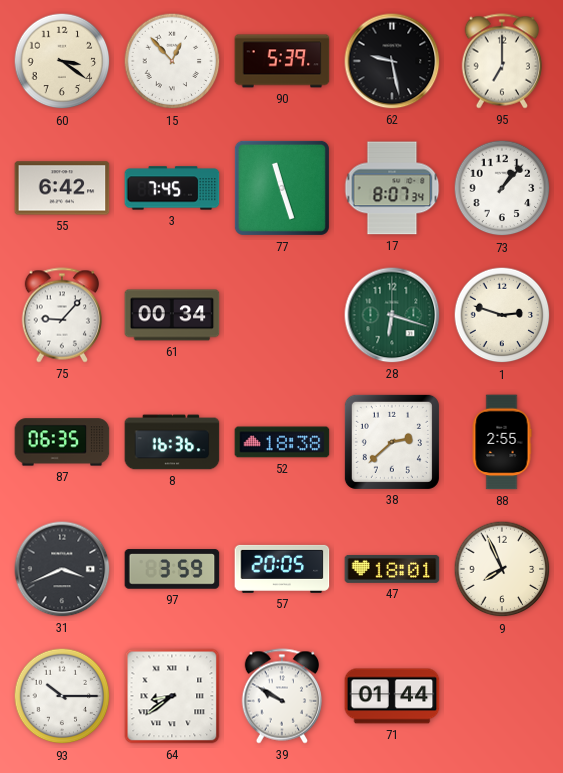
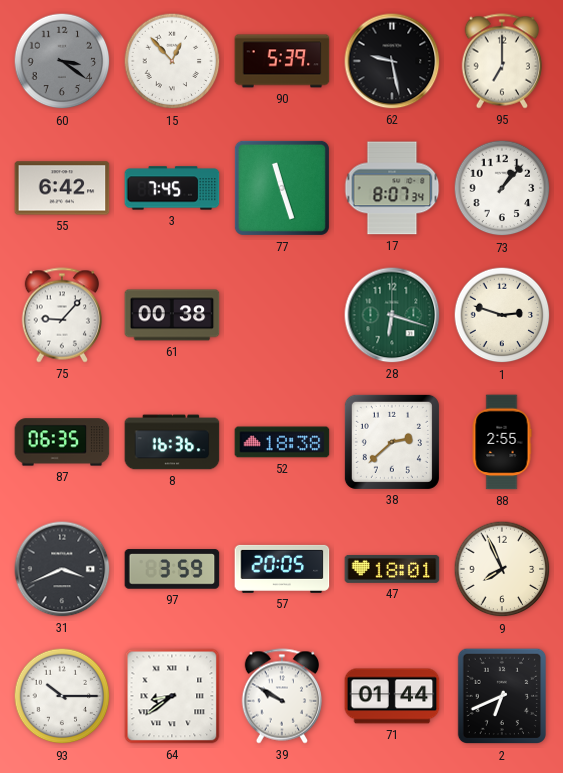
60 dial: cream -> grey (62, 61)
61: 00:34 -> 00:38 (172, 315)
2: none -> 6:41 (501, 696)
